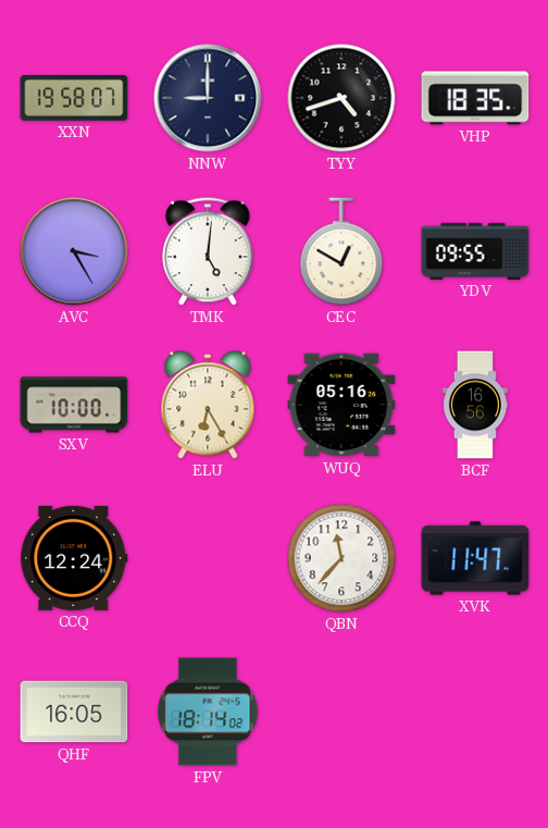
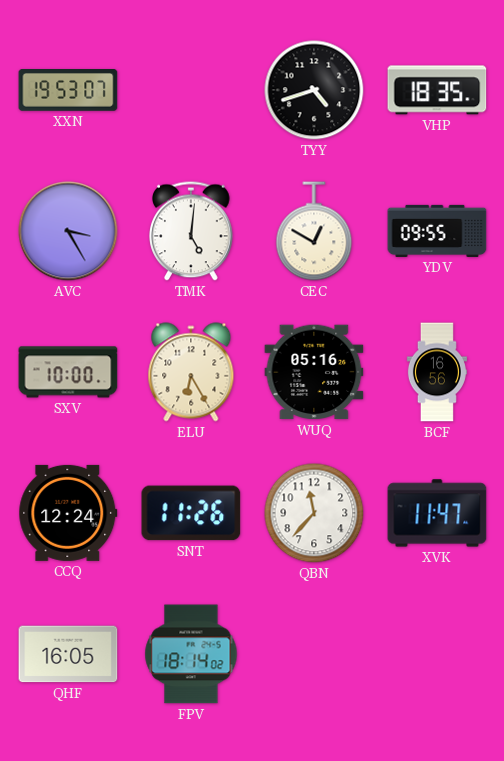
XXN: 19:58 -> 19:53 (68, 91)
NNW: 9:00 -> none (208, 98)
SNT: none -> 11:26 (191, 513)
